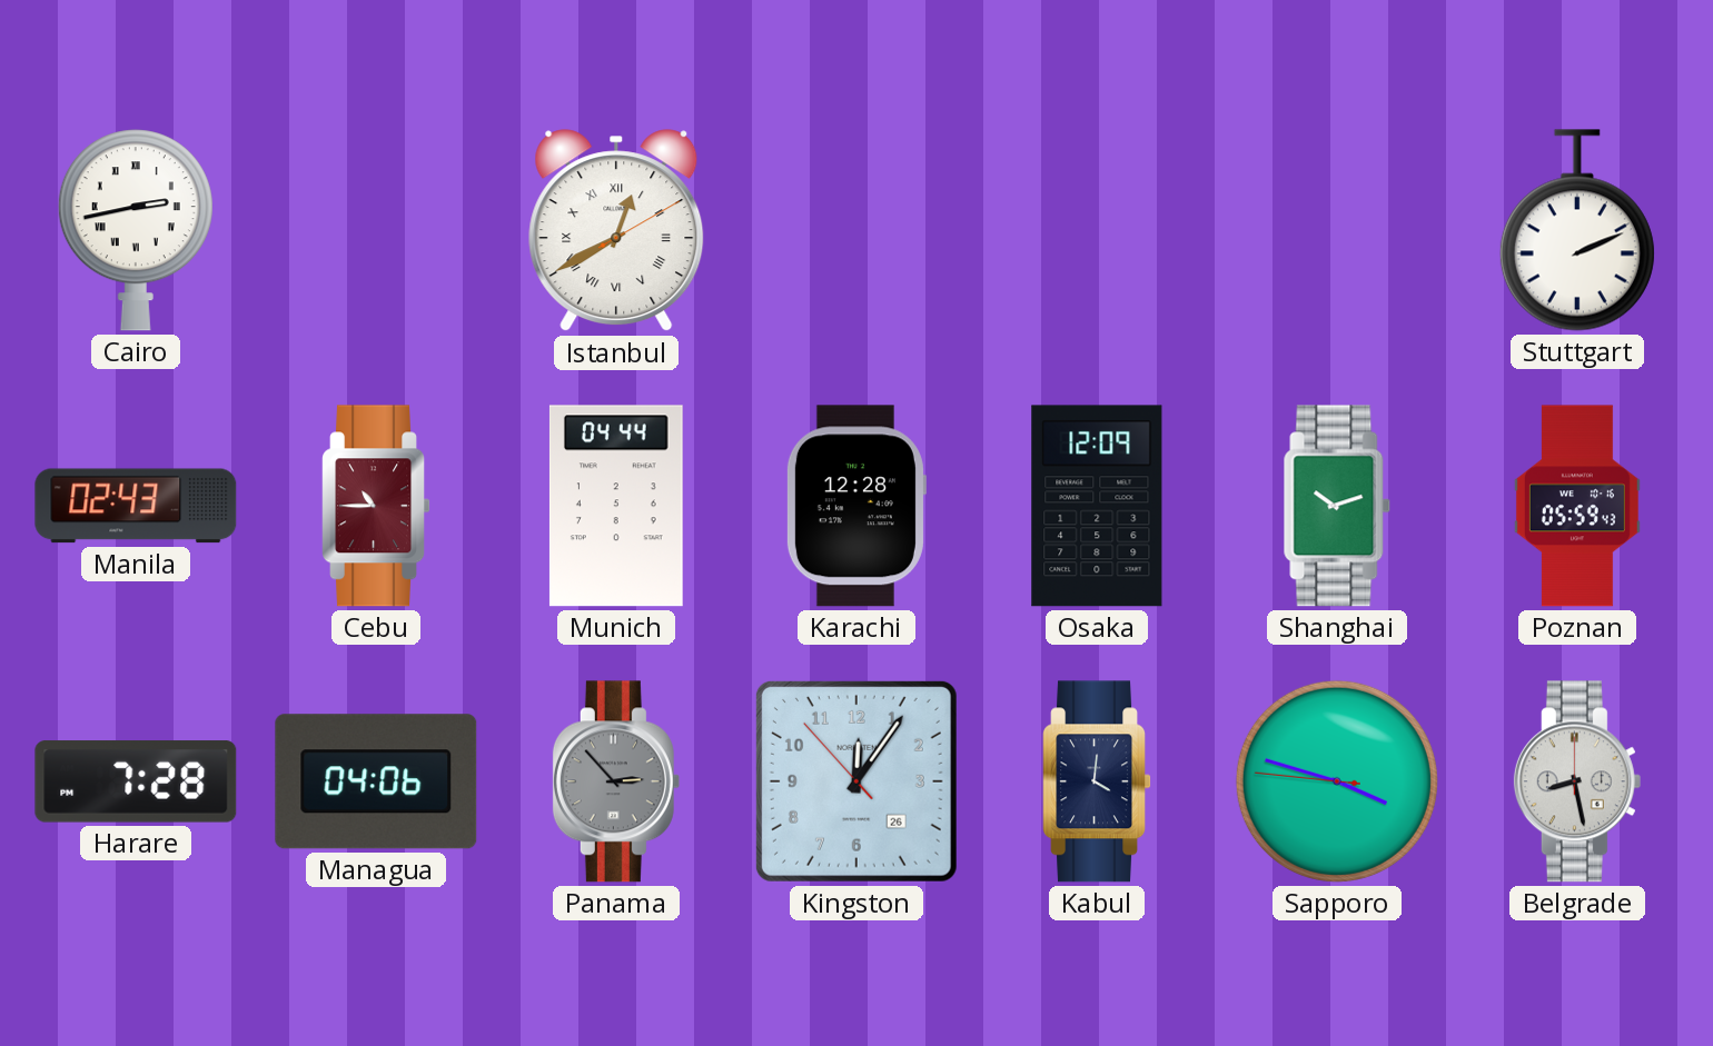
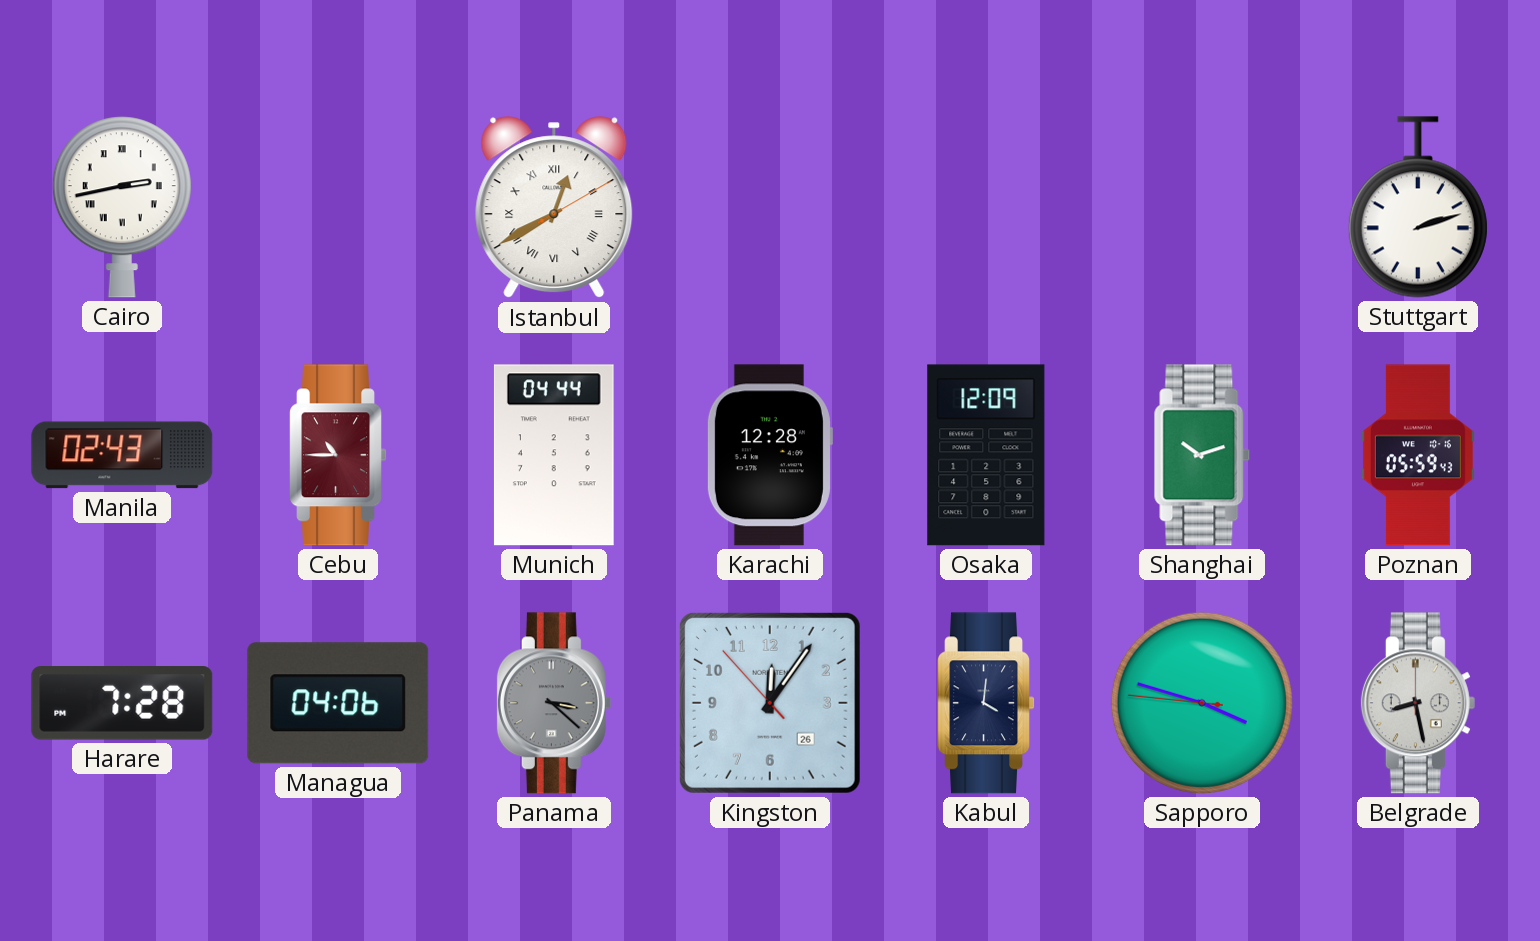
Stuttgart: 2:11 -> 2:12 (1418, 207)
Panama: 2:53 -> 3:22 (554, 703)
